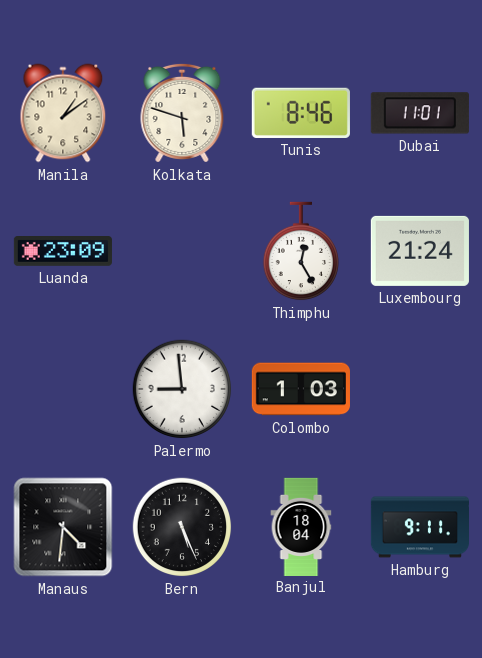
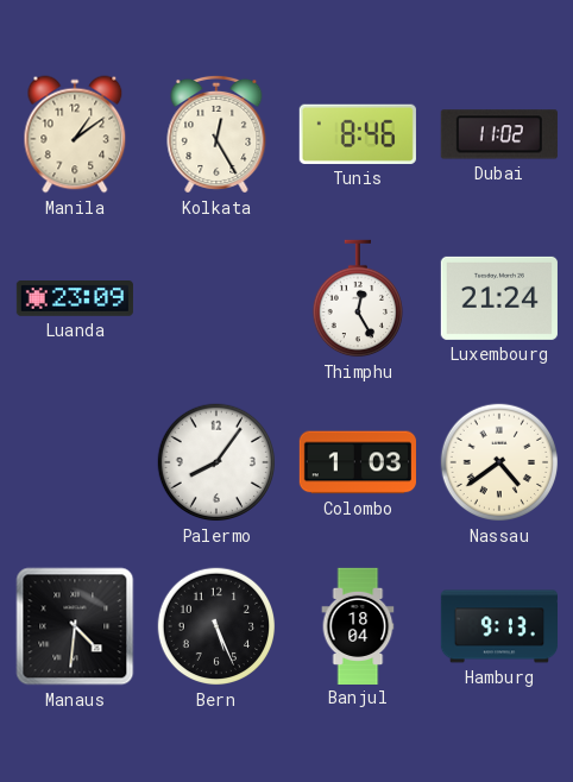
Kolkata: 5:48 -> 12:25 (216, 134)
Dubai: 11:01 -> 11:02 (499, 134)
Palermo: 8:59 -> 8:06 (216, 462)
Nassau: none -> 4:39 (499, 462)
Hamburg: 9:11 -> 9:13 (498, 626)
